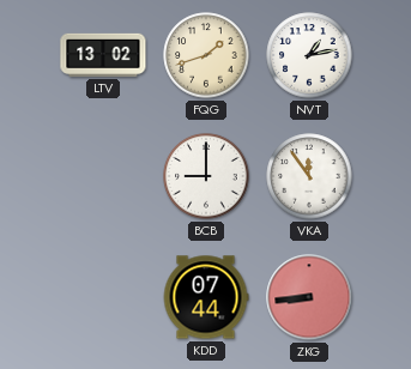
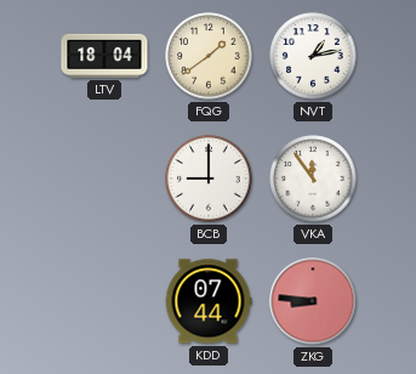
LTV: 13:02 -> 18:04 (104, 56)
FQG: 1:42 -> 1:39 (209, 56)
ZKG: 8:44 -> 8:46 (313, 301)
